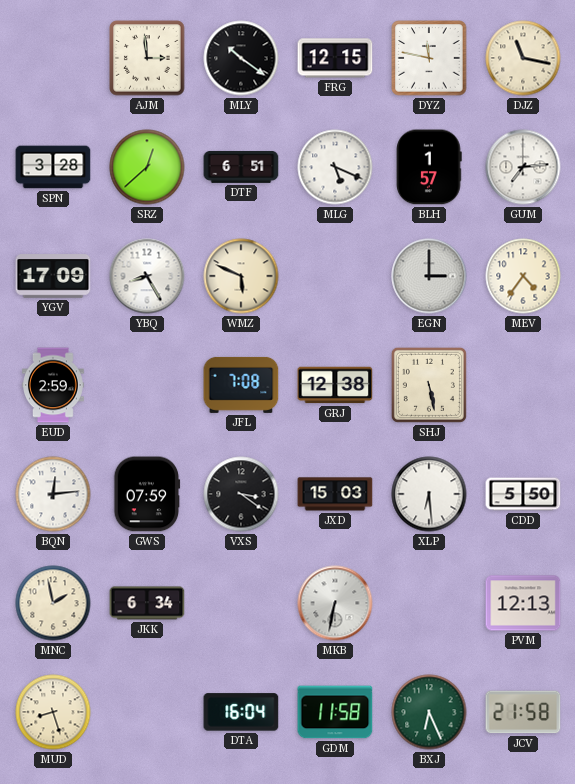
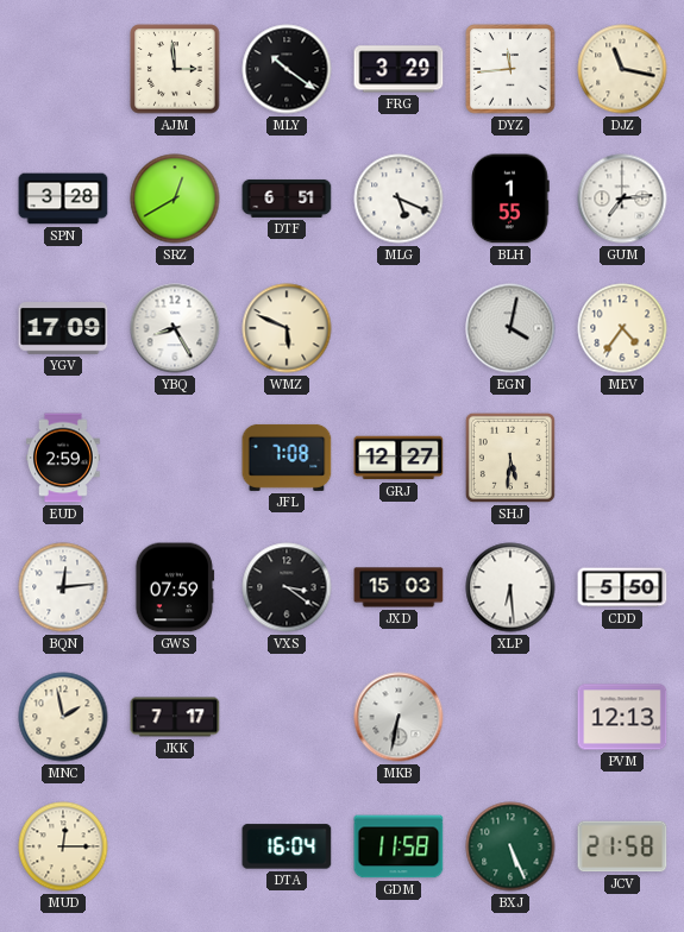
FRG: 12:15 -> 3:29 (399, 69)
DYZ: 11:47 -> 11:44 (510, 69)
SRZ: 12:38 -> 12:40 (175, 199)
BLH: 1:57 -> 1:55 (510, 199)
EGN: 3:00 -> 4:02 (510, 328)
GRJ: 12:38 -> 12:27 (399, 458)
SHJ: 5:28 -> 5:31 (510, 458)
JKK: 6:34 -> 7:17 (175, 717)
MUD: 8:27 -> 12:15 (63, 846)
BXJ: 6:26 -> 5:26 (510, 846)
